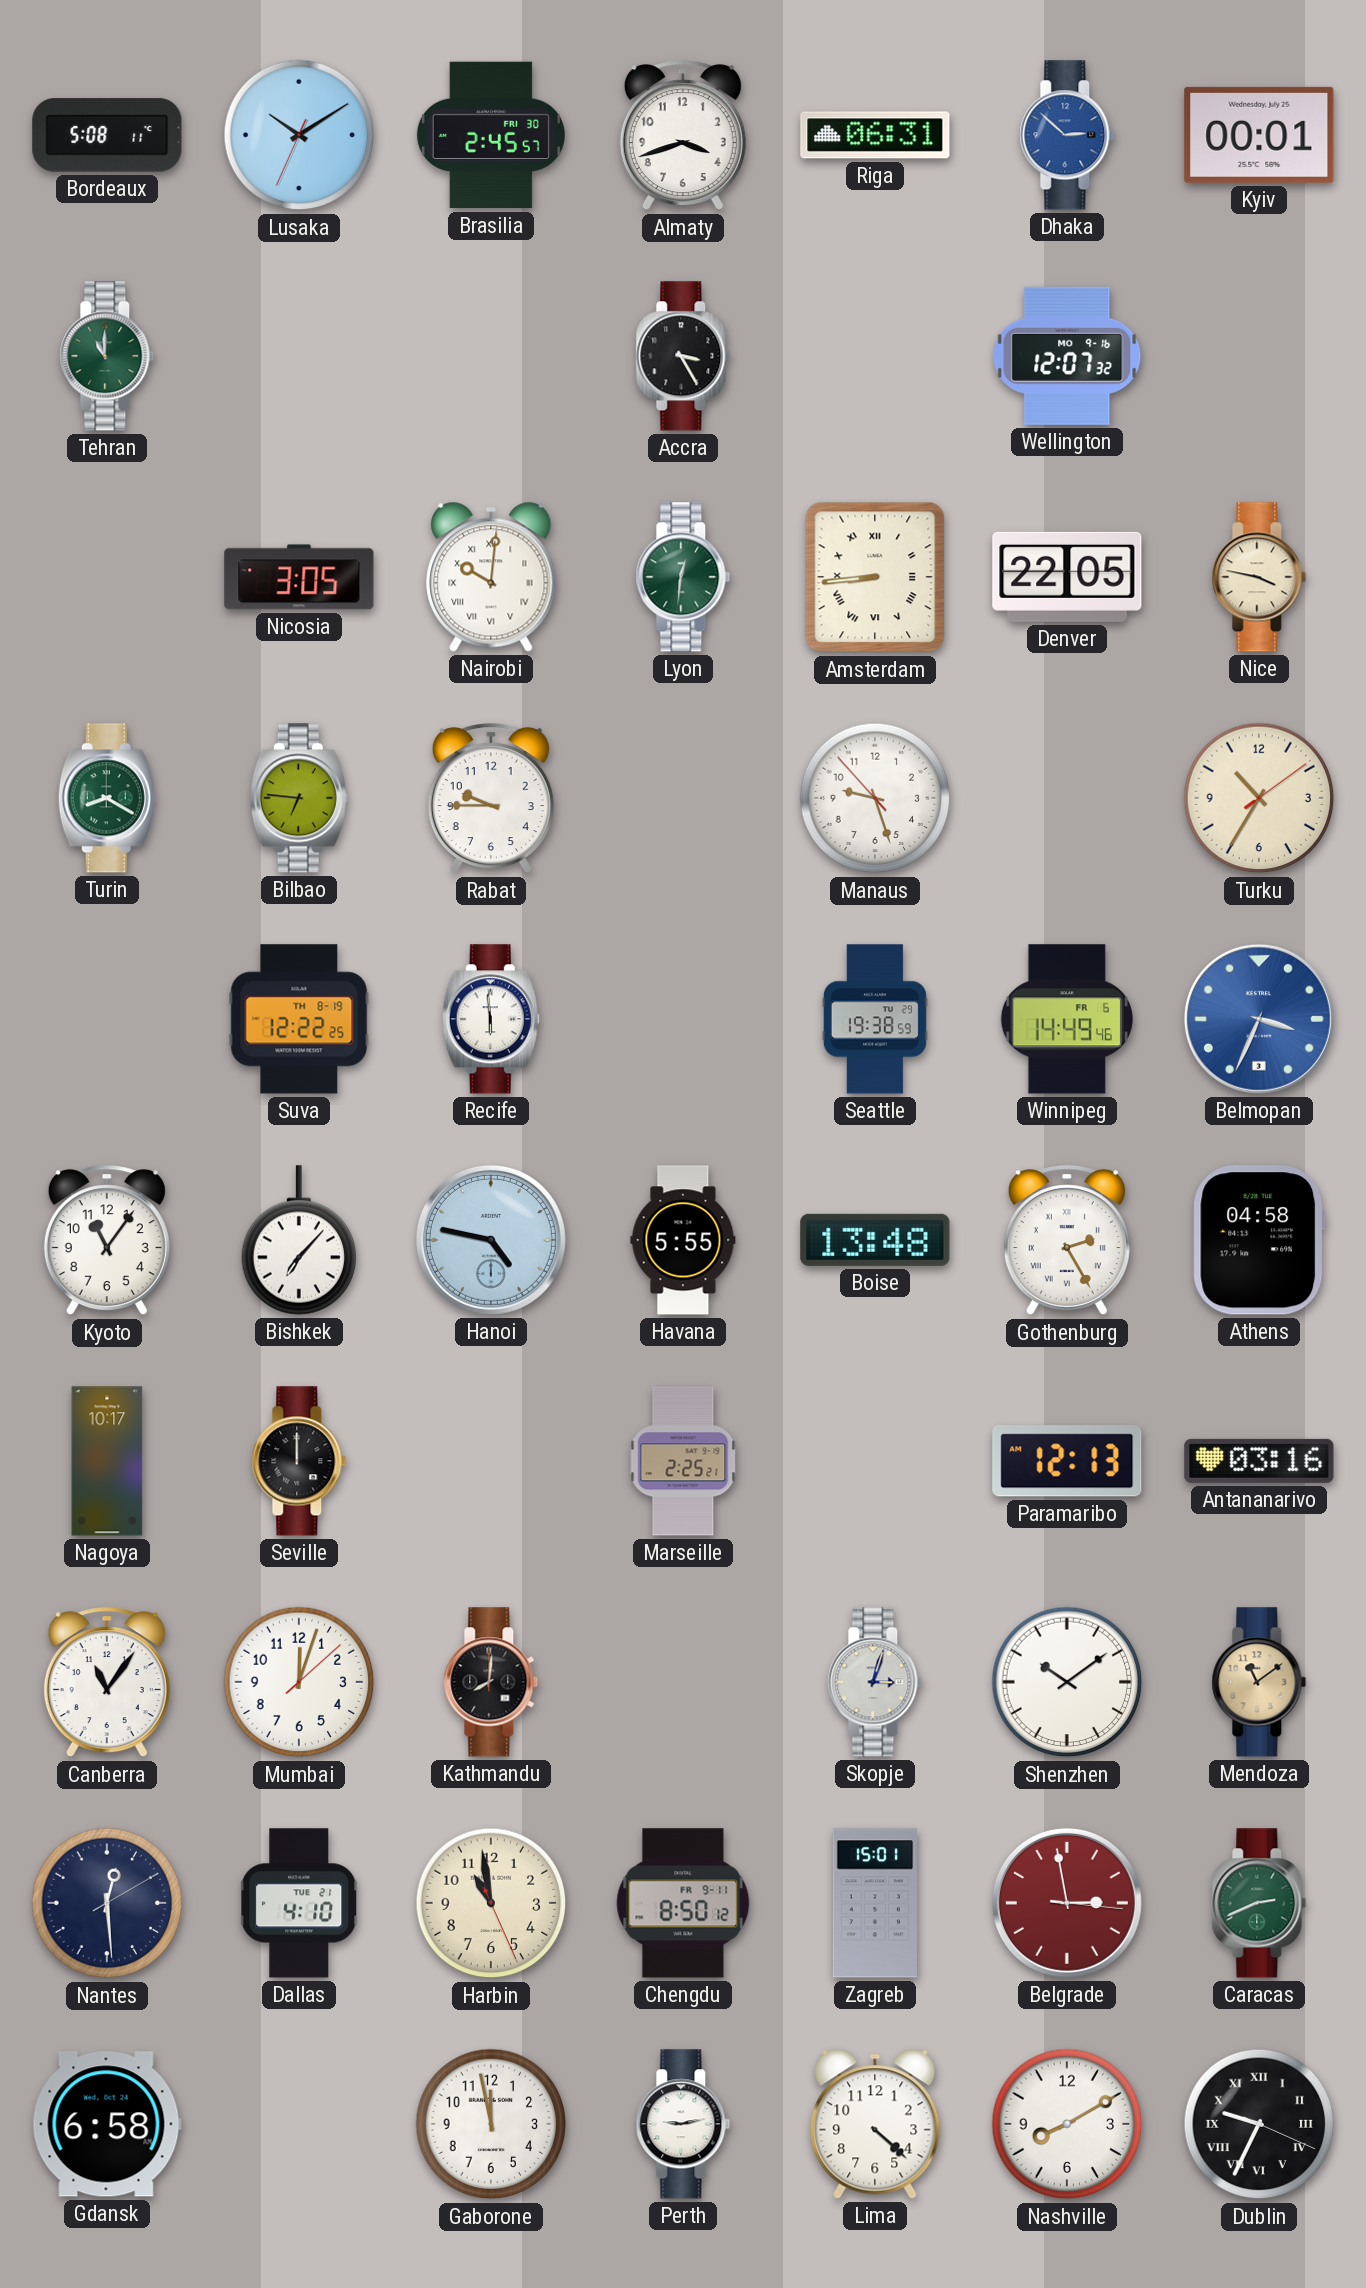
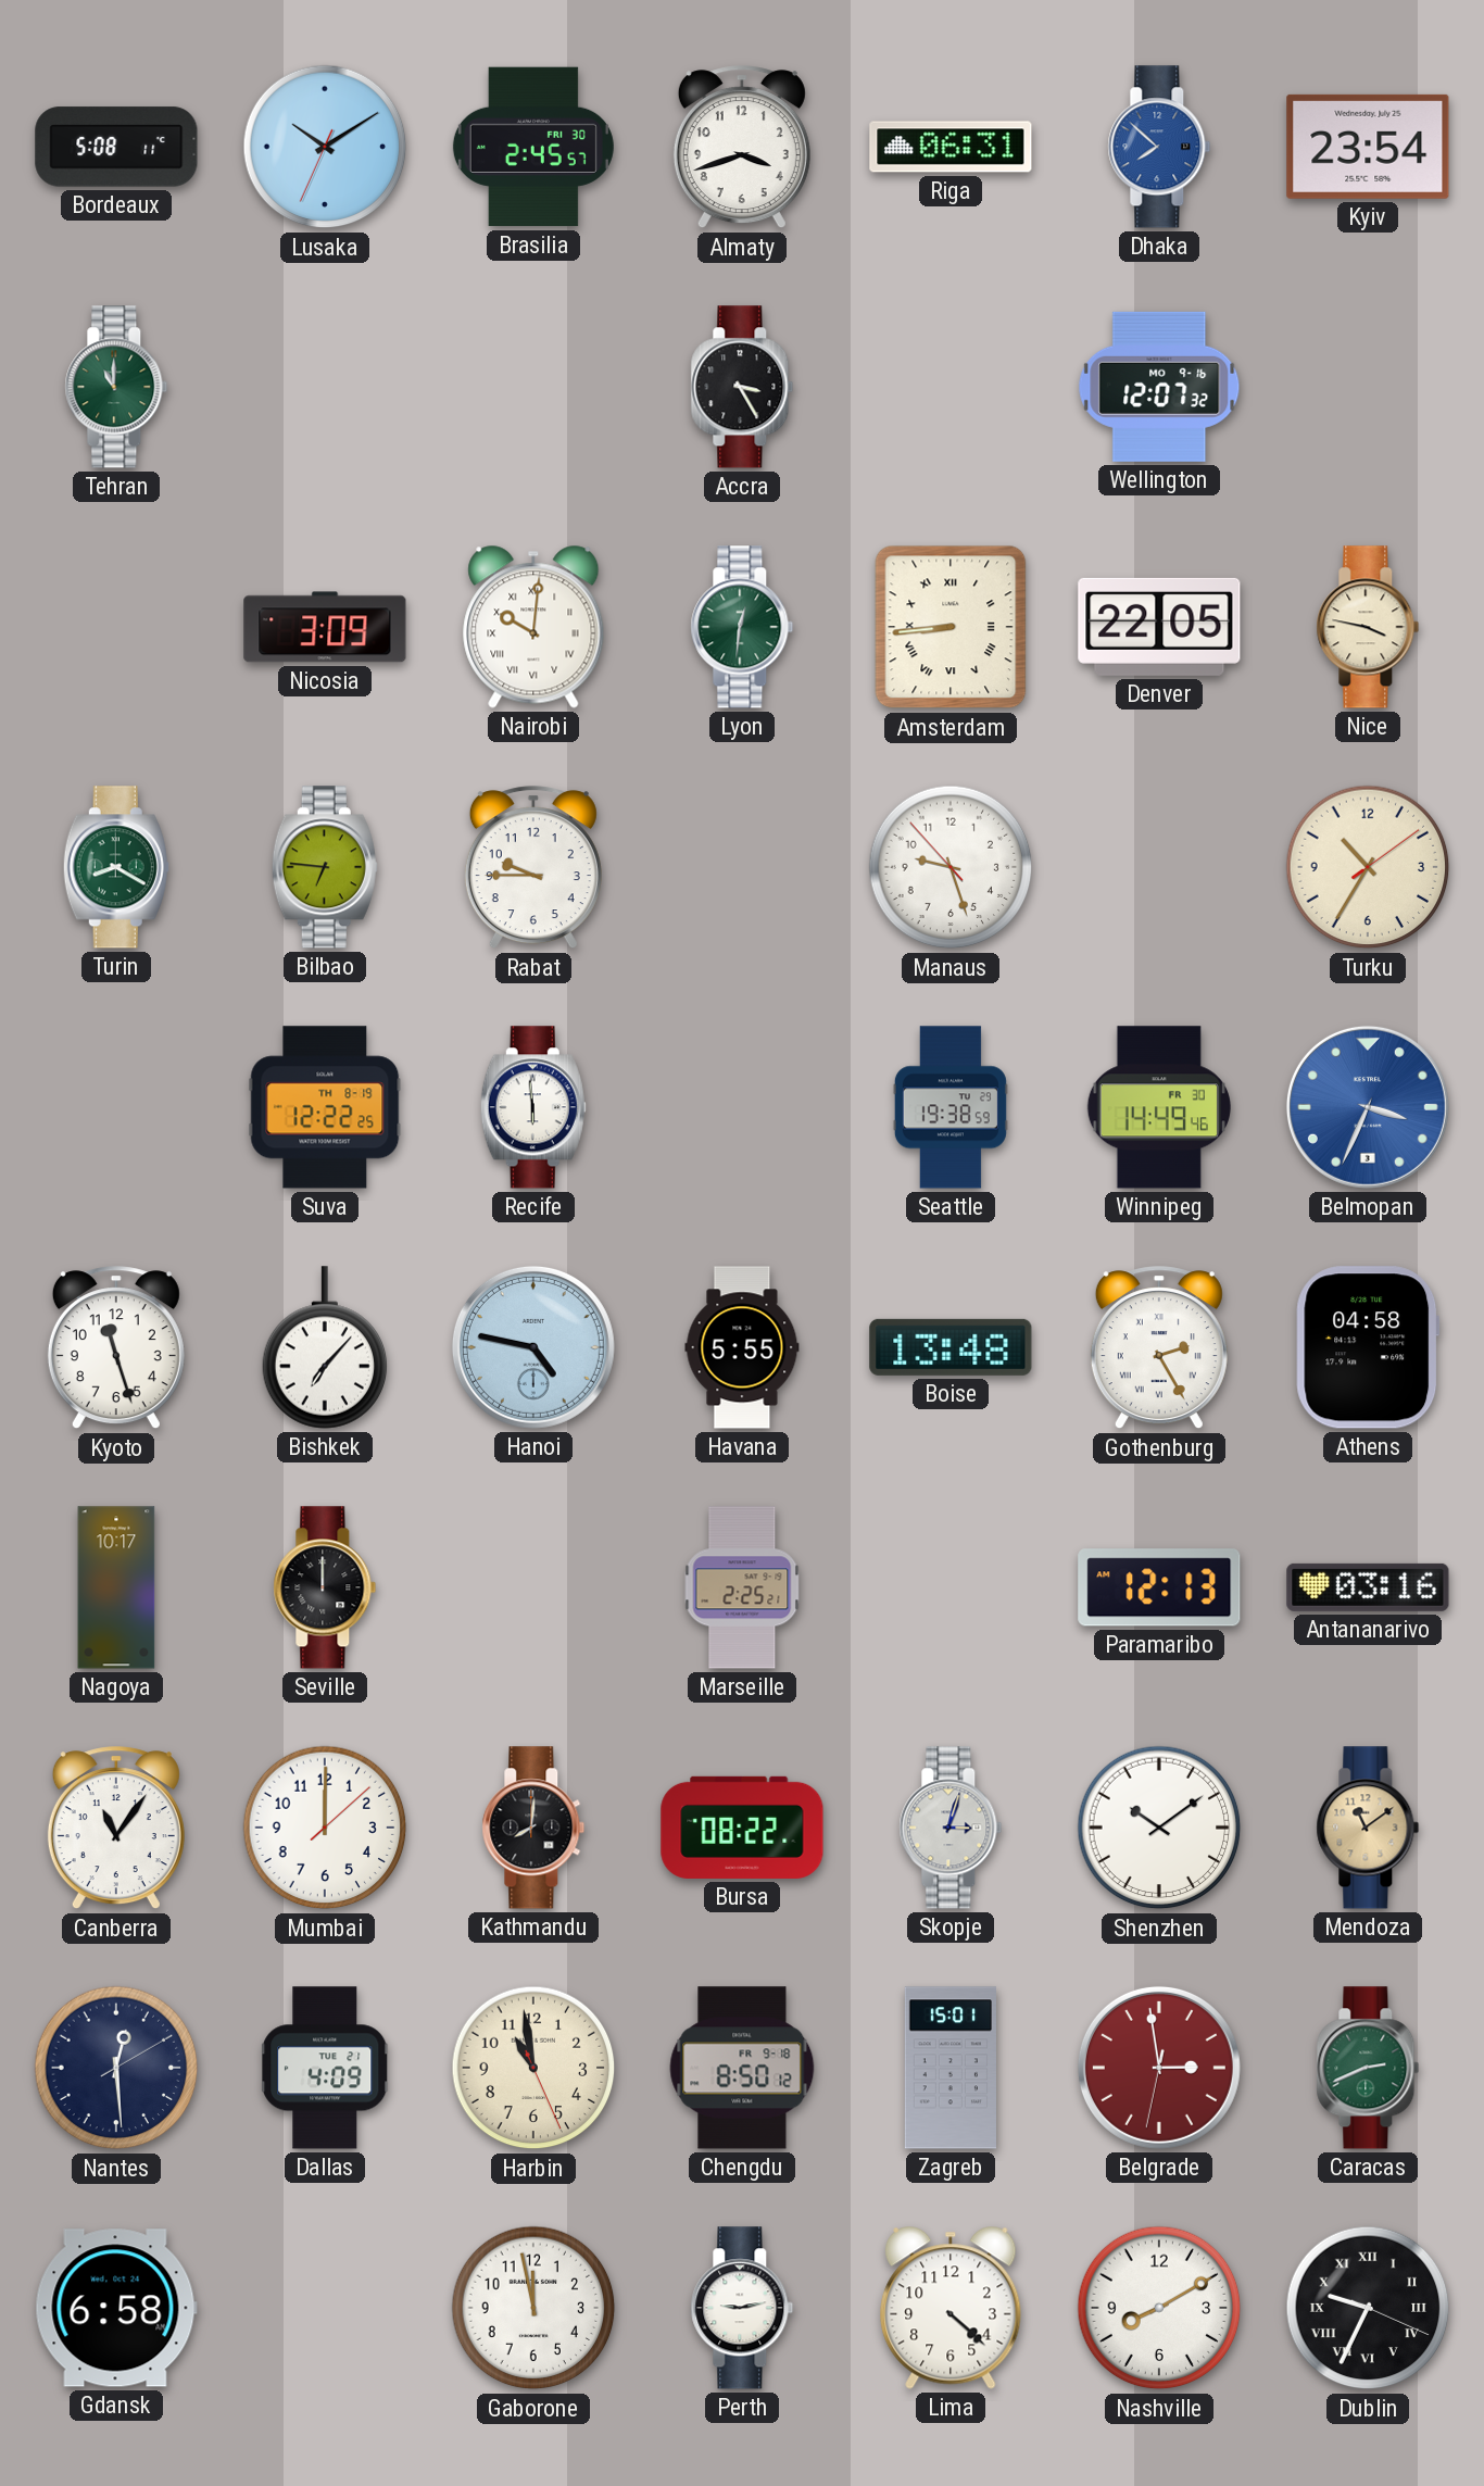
Dhaka: 2:52 -> 7:52 (1159, 147)
Kyiv: 00:01 -> 23:54 (1368, 147)
Nicosia: 3:05 -> 3:09 (325, 627)
Winnipeg date: FR 6 -> FR 30 (1159, 1107)
Kyoto: 11:06 -> 11:27 (116, 1348)
Mumbai: 12:03 -> 12:00 (325, 1828)
Bursa: none -> 08:22 (742, 1828)
Dallas: 4:10 -> 4:09 (326, 2068)
Chengdu date: FR 9-11 -> FR 9-18 (742, 2068)
Belgrade: 2:58:16 -> 2:58:32 (1159, 2068)
